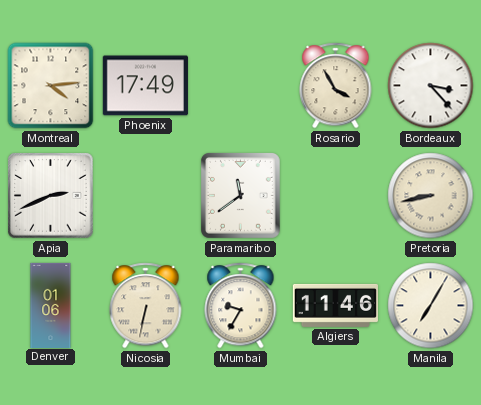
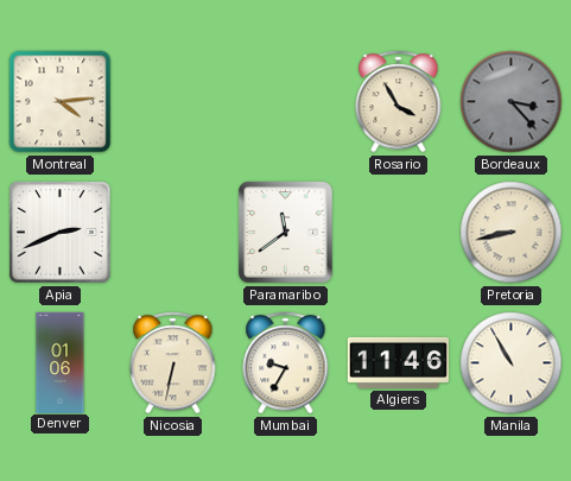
Phoenix: 17:49 -> none (145, 86)
Bordeaux dial: white -> grey (512, 102)
Manila: 7:05 -> 10:55 (512, 363)
